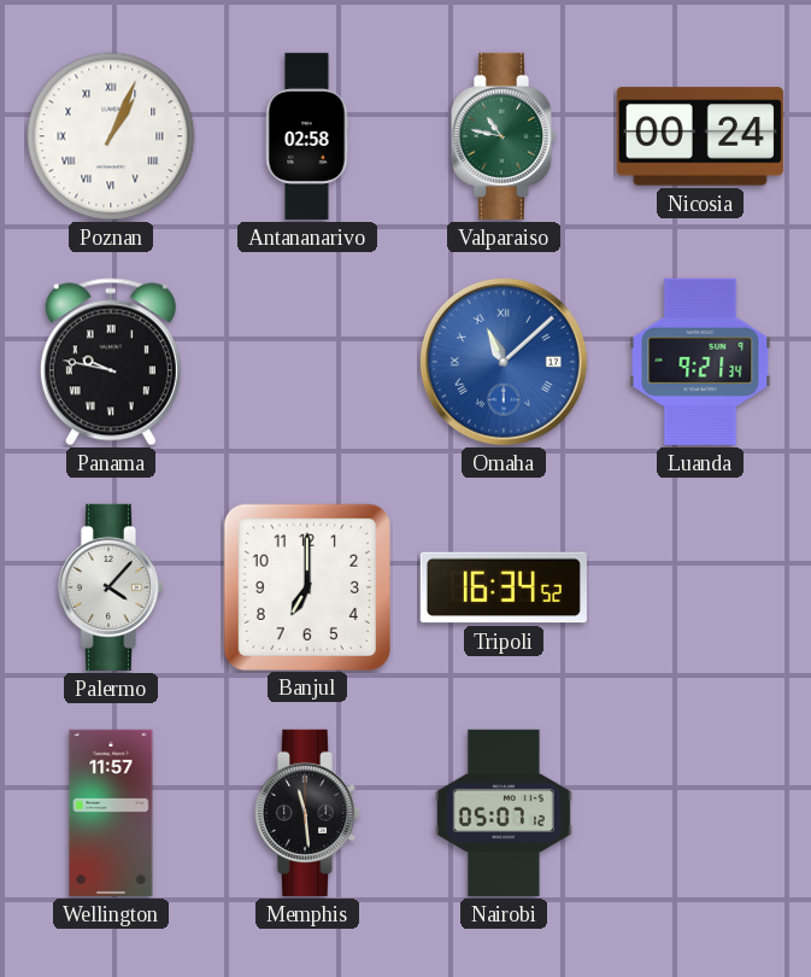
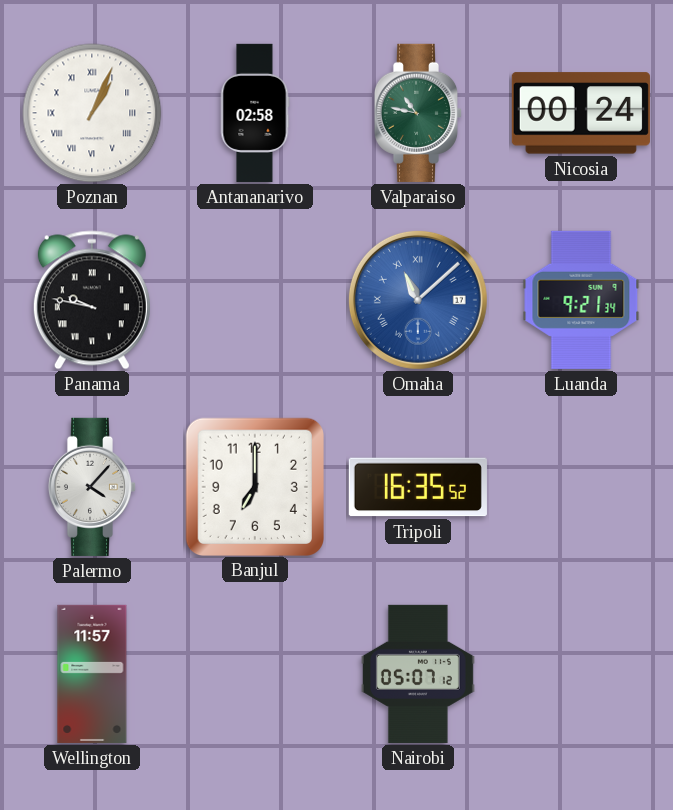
Tripoli: 16:34 -> 16:35 (418, 487)
Memphis: 11:29 -> none (307, 813)
